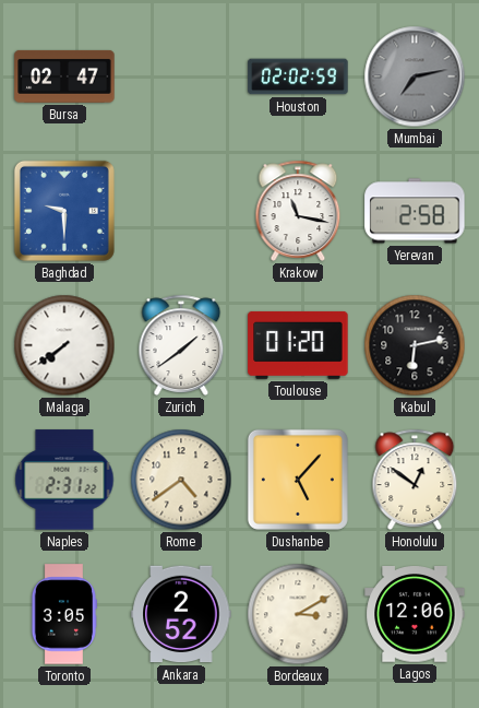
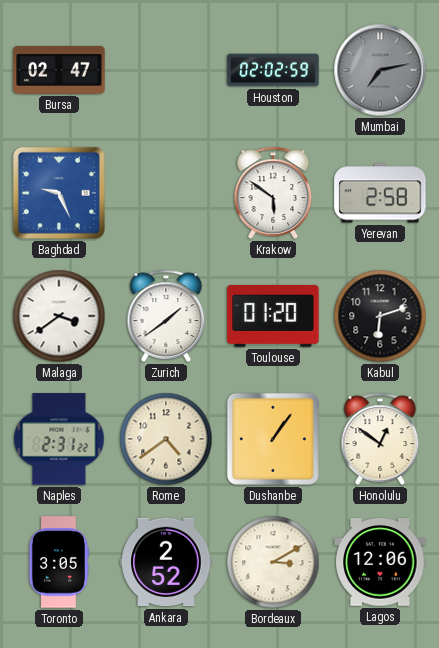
Baghdad: 9:30 -> 9:26 (59, 193)
Krakow: 11:17 -> 5:51 (273, 193)
Malaga: 7:39 -> 3:39 (59, 316)
Kabul: 6:13 -> 6:12 (380, 316)
Dushanbe: 5:07 -> 1:06 (273, 439)
